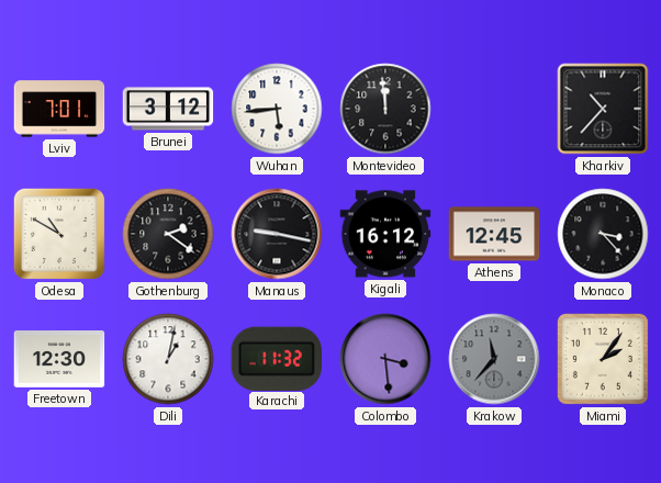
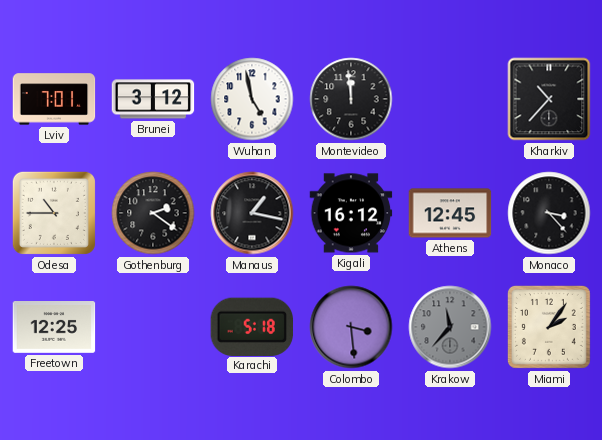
Wuhan: 5:44 -> 4:58 (252, 99)
Odesa: 10:50 -> 10:45 (54, 213)
Manaus: 9:17 -> 1:17 (252, 213)
Freetown: 12:30 -> 12:25 (54, 328)
Dili: 1:02 -> none (168, 359)
Karachi: 11:32 -> 5:18 (251, 326)
